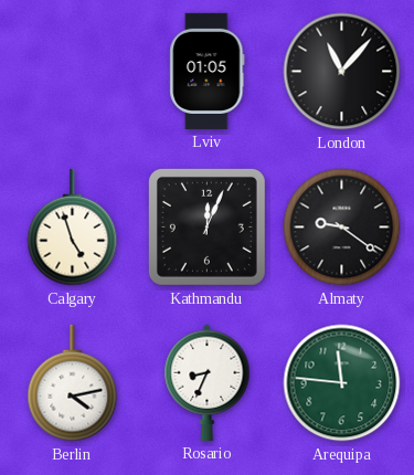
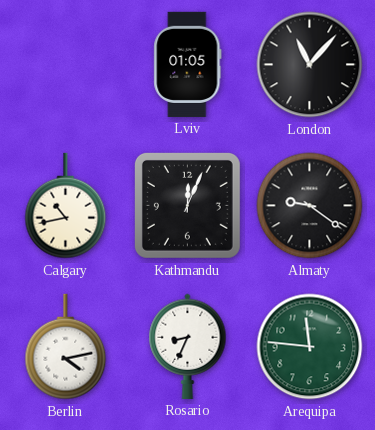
Calgary: 4:57 -> 10:43 (66, 206)
